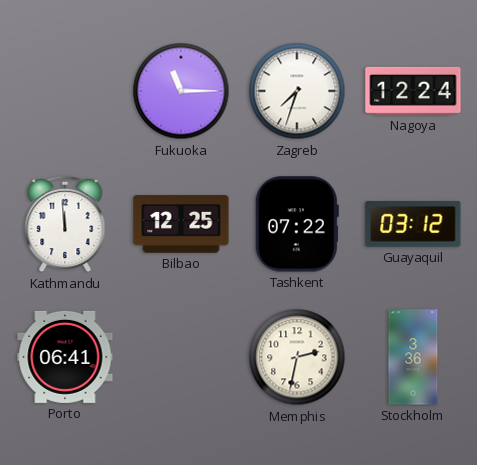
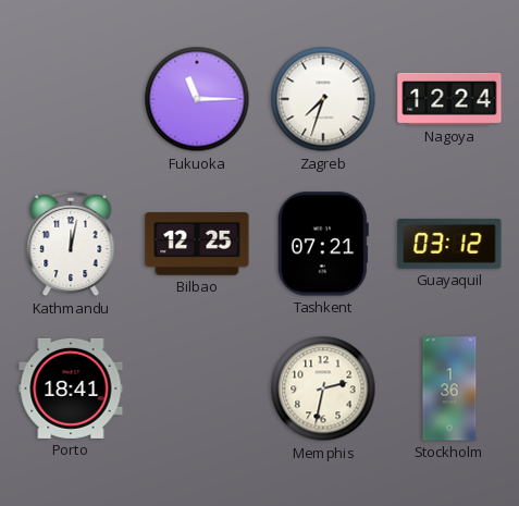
Kathmandu: 11:59 -> 12:02 (71, 244)
Tashkent: 07:22 -> 07:21 (323, 244)
Porto: 06:41 -> 18:41 (71, 388)
Stockholm: 3:36 -> 1:36 (449, 388)
